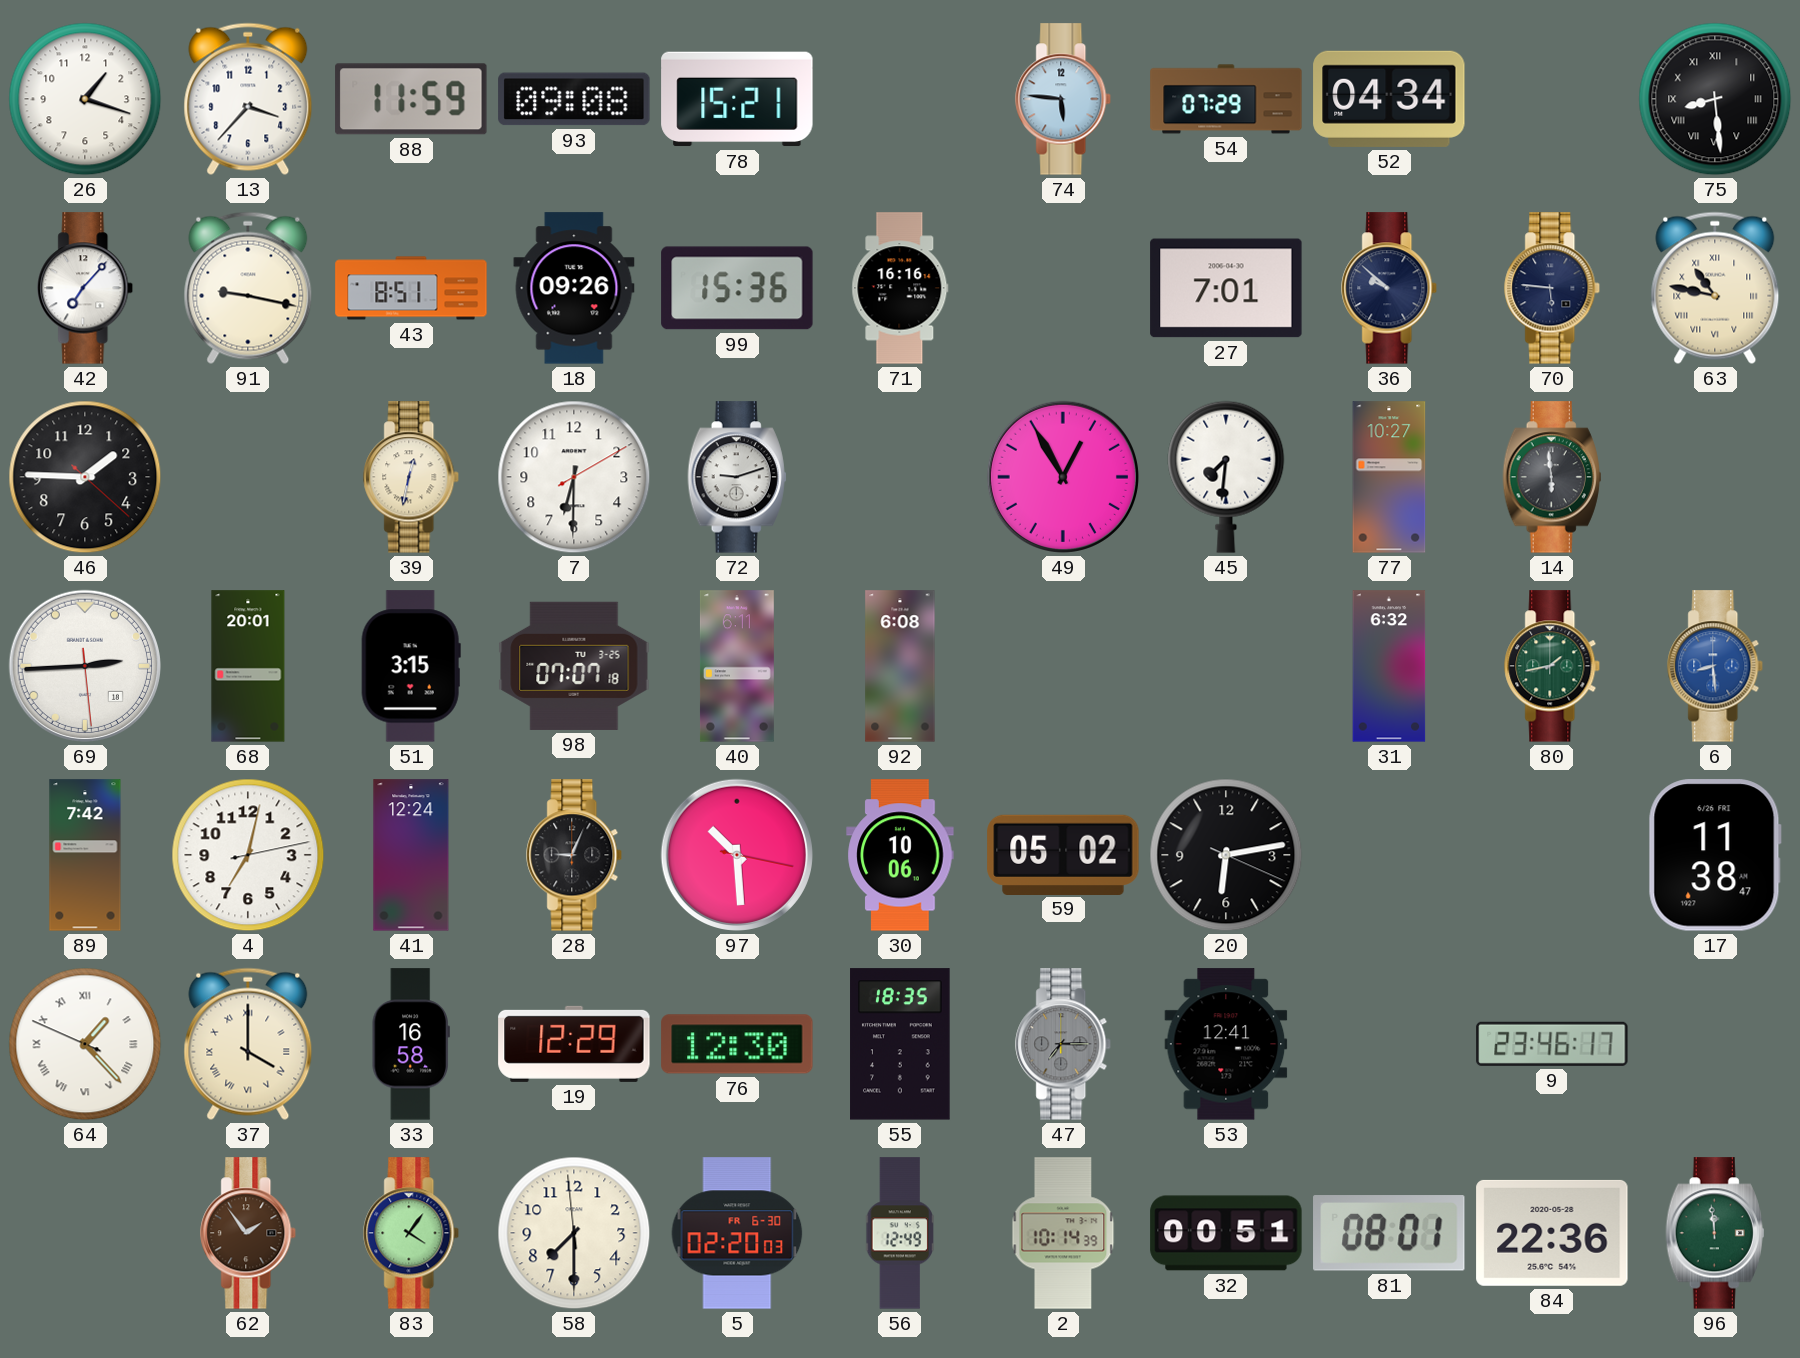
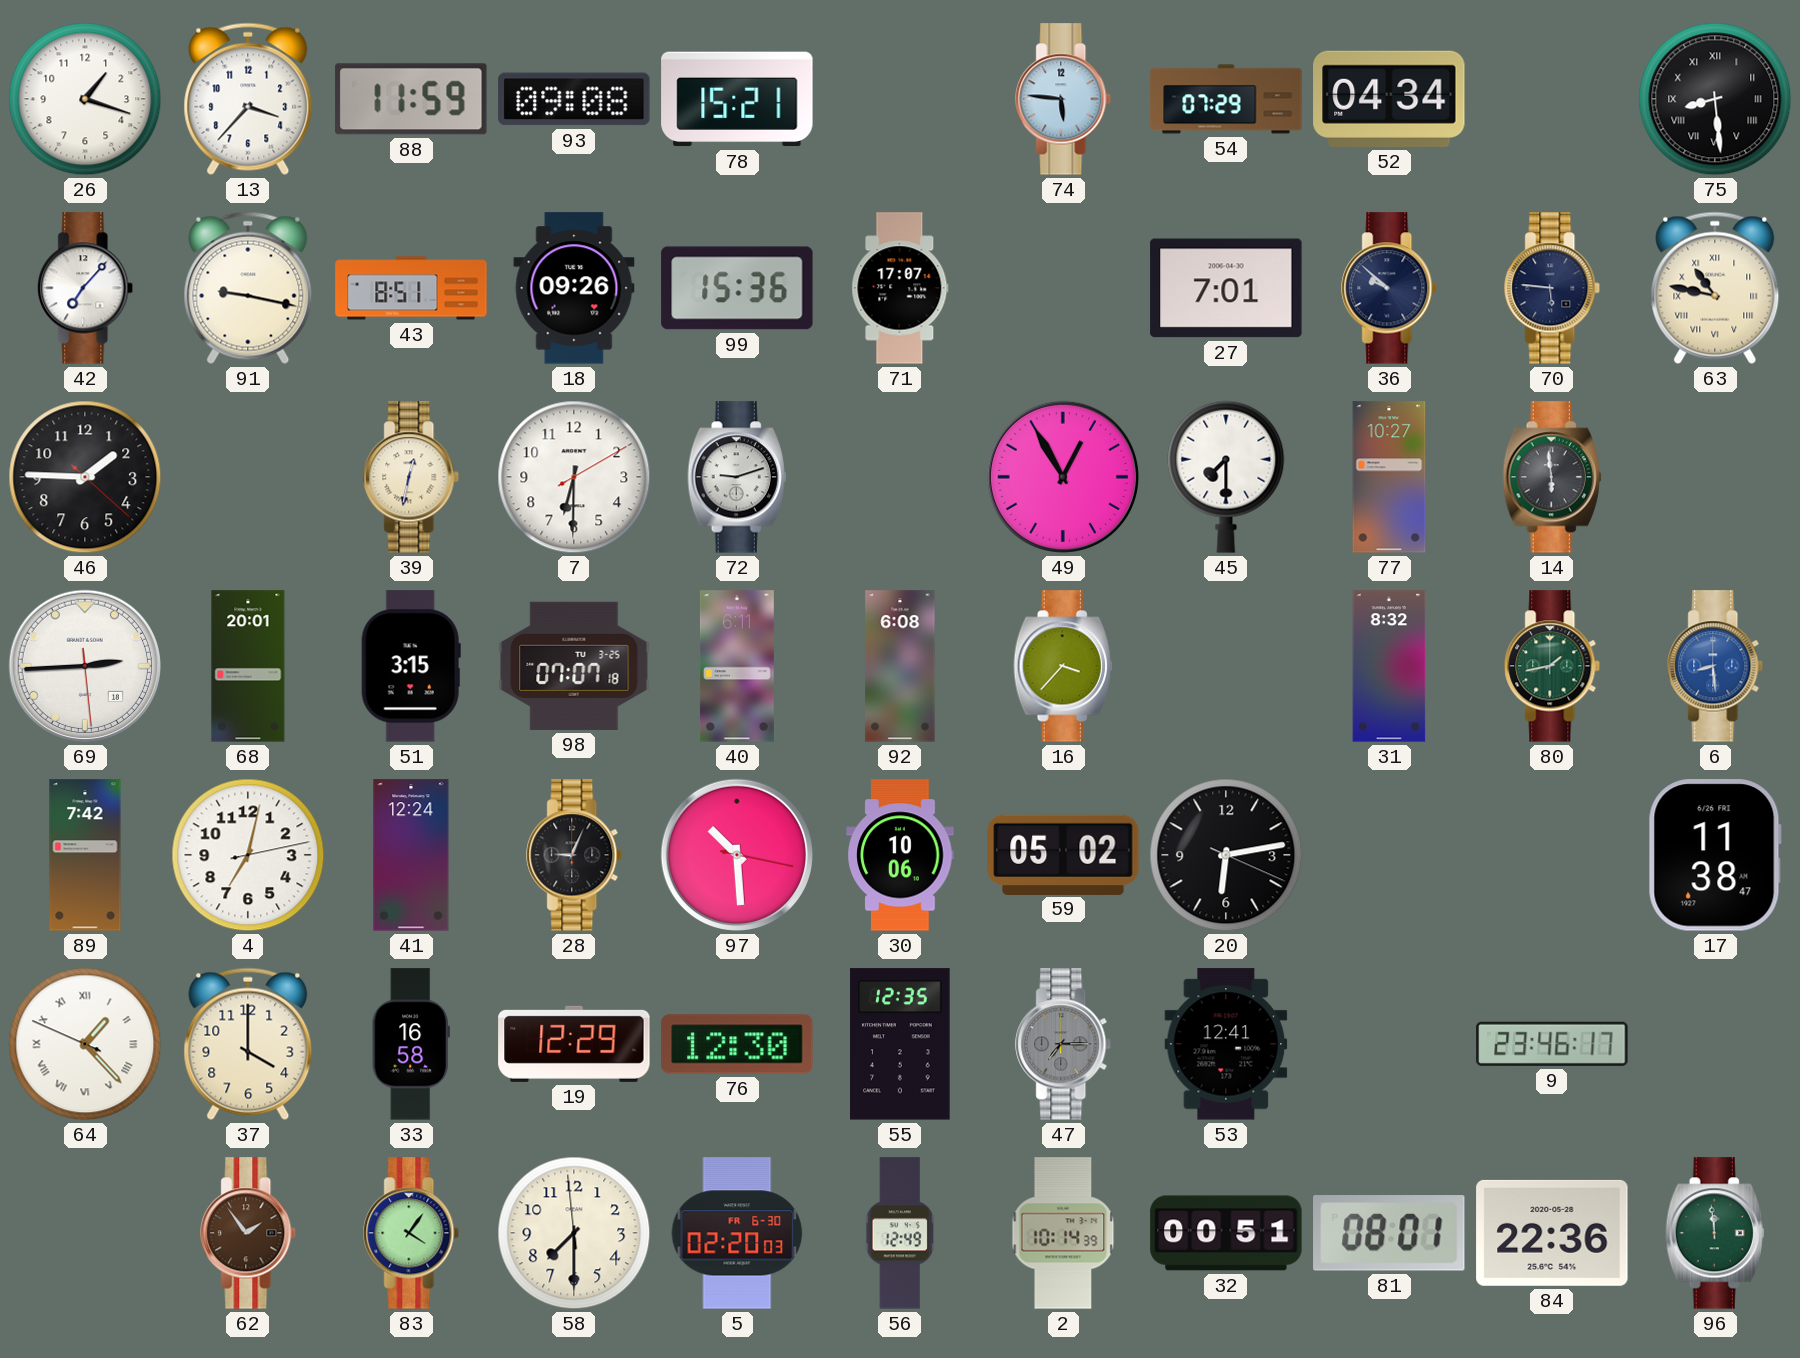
71: 16:16 -> 17:07 (900, 288)
45: 7:31 -> 7:30 (1226, 477)
16: none -> 3:37 (1063, 666)
31: 6:32 -> 8:32 (1389, 666)
37 numerals: Roman -> Arabic (248, 1044)
55: 18:35 -> 12:35 (900, 1044)
